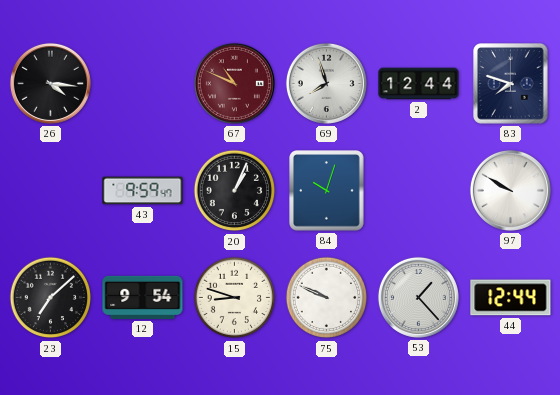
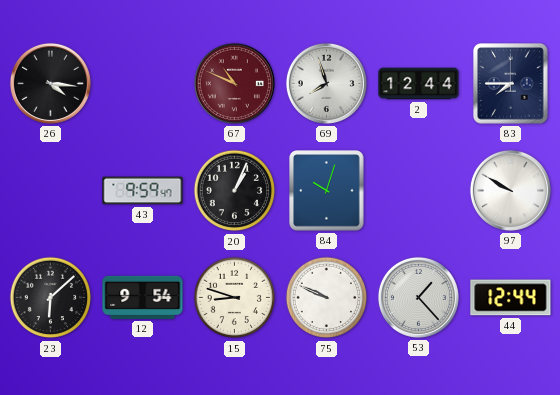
83: 7:48 -> 7:45 (511, 84)
23: 7:08 -> 6:08 (51, 298)
